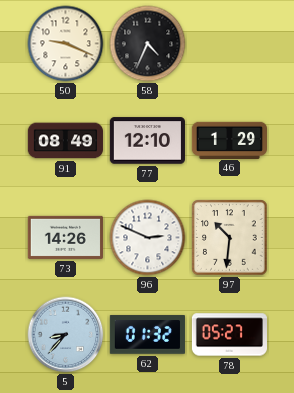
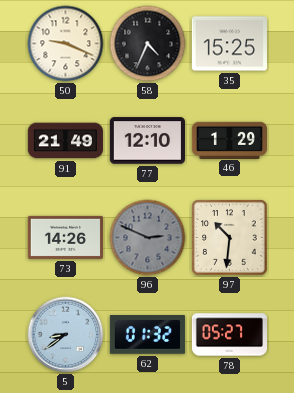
35: none -> 15:25 (229, 44)
91: 08:49 -> 21:49 (65, 141)
96 dial: white -> grey (148, 238)
5: 8:37 -> 8:39 (66, 335)
